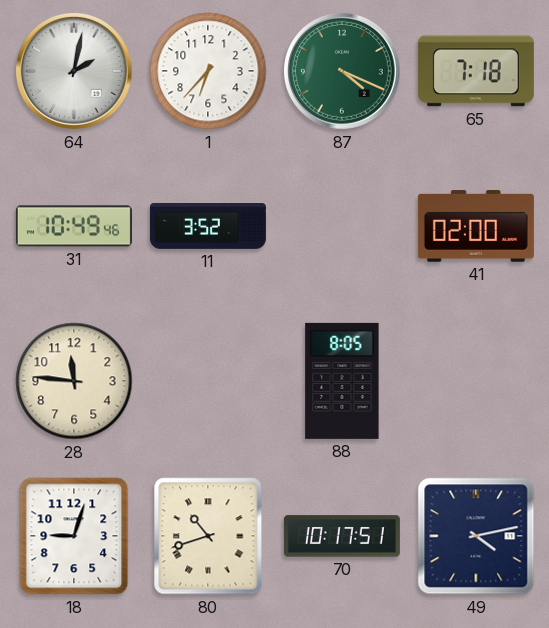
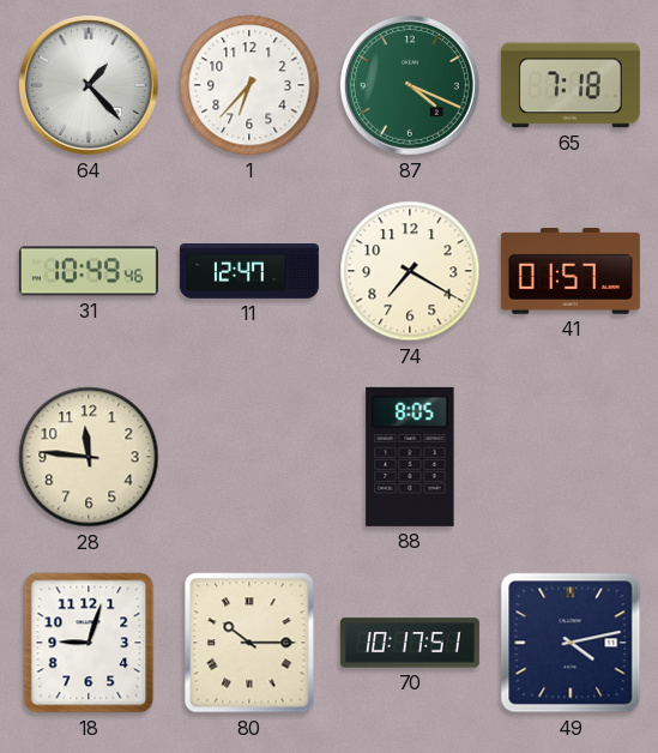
64: 2:02 -> 1:23 (89, 85)
11: 3:52 -> 12:47 (249, 272)
74: none -> 7:20 (410, 271)
41: 02:00 -> 01:57 (571, 271)
80: 10:42 -> 10:15 (249, 643)
